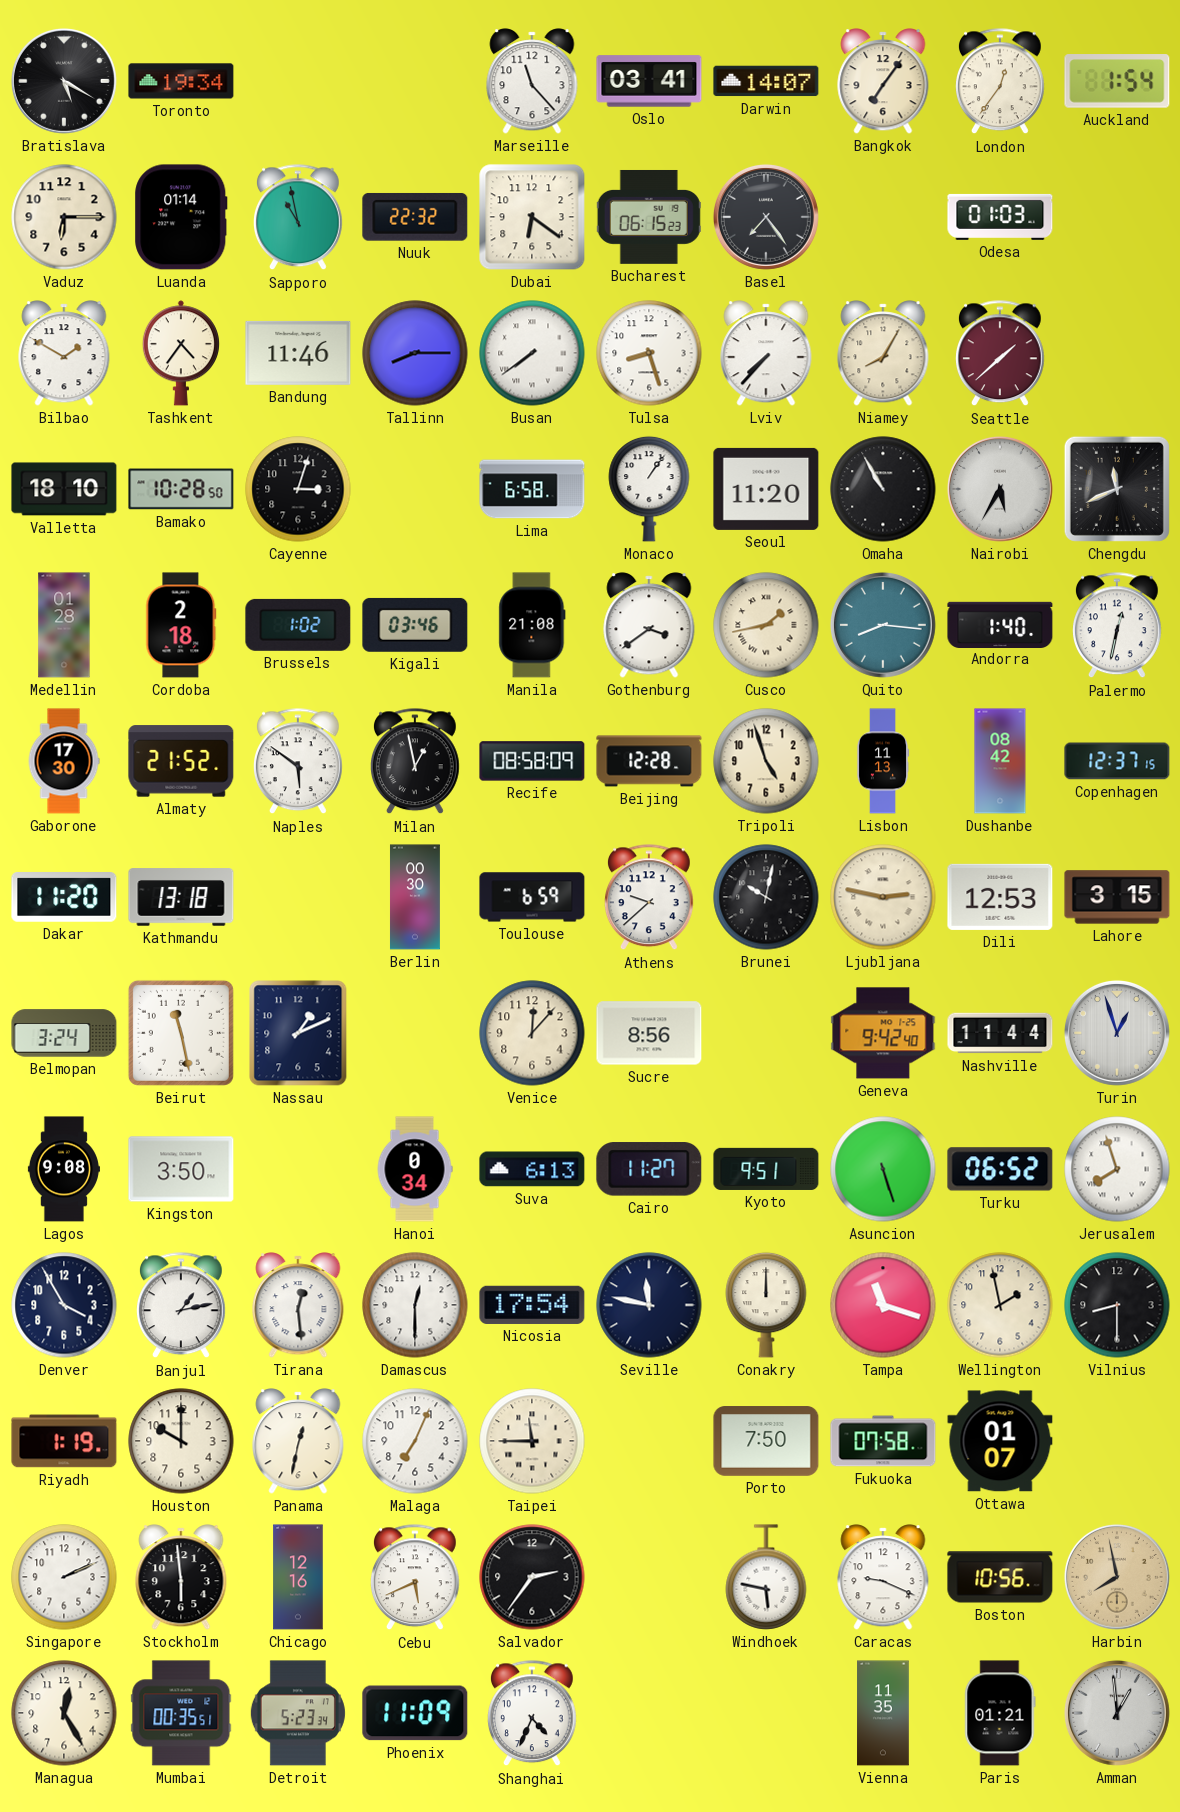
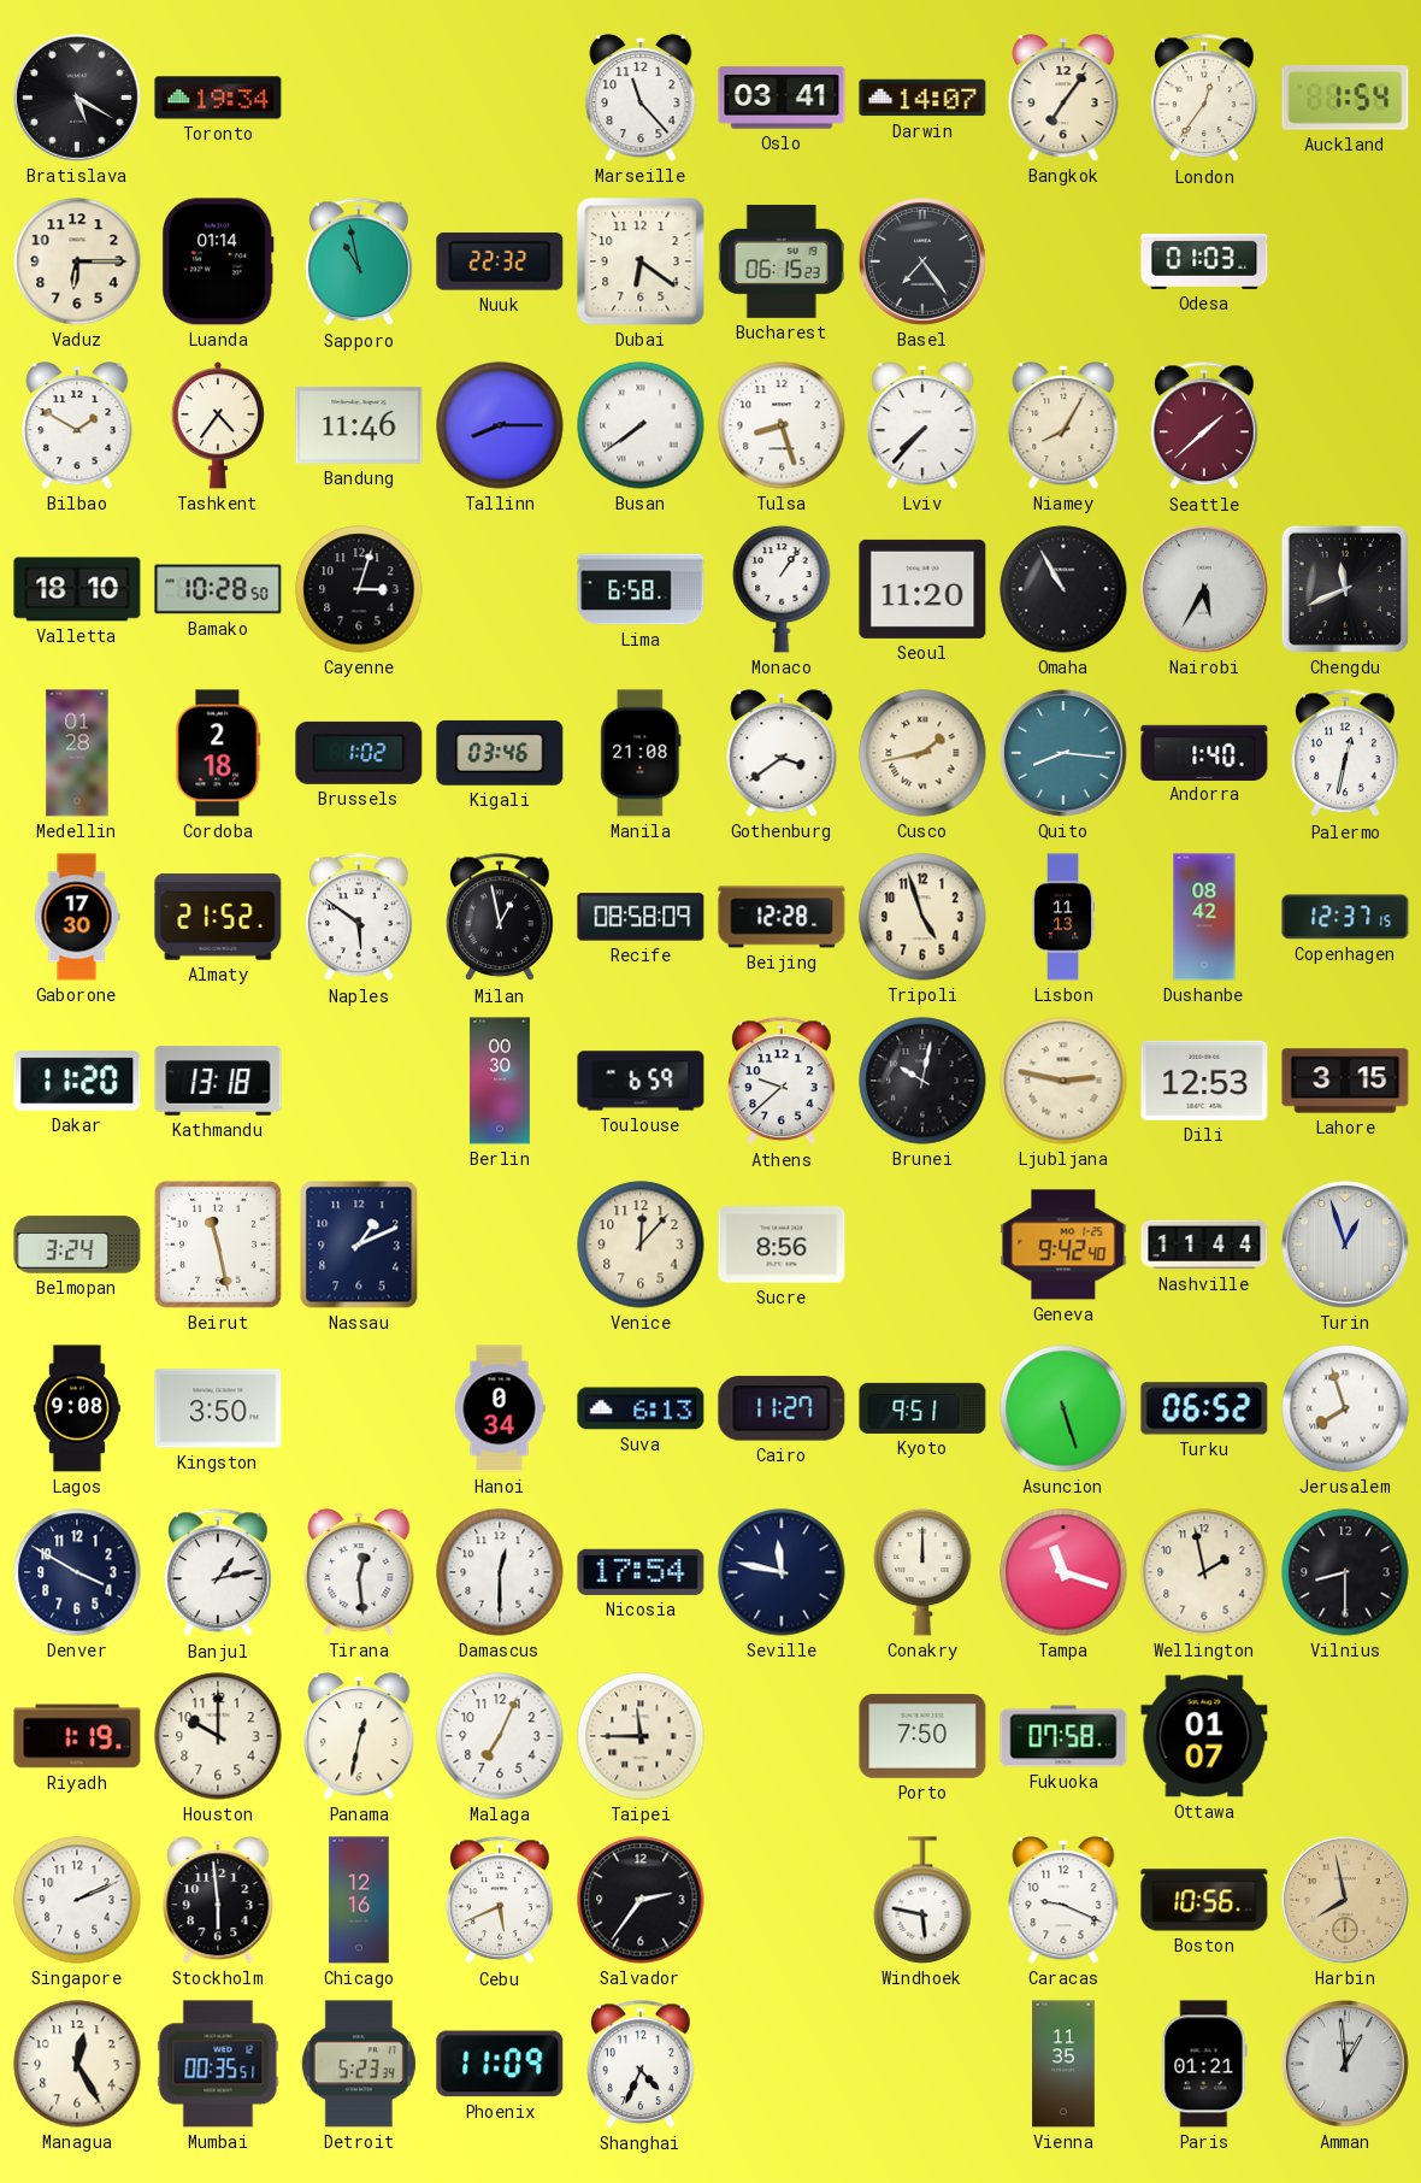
Denver: 3:55 -> 3:50 (77, 1572)
